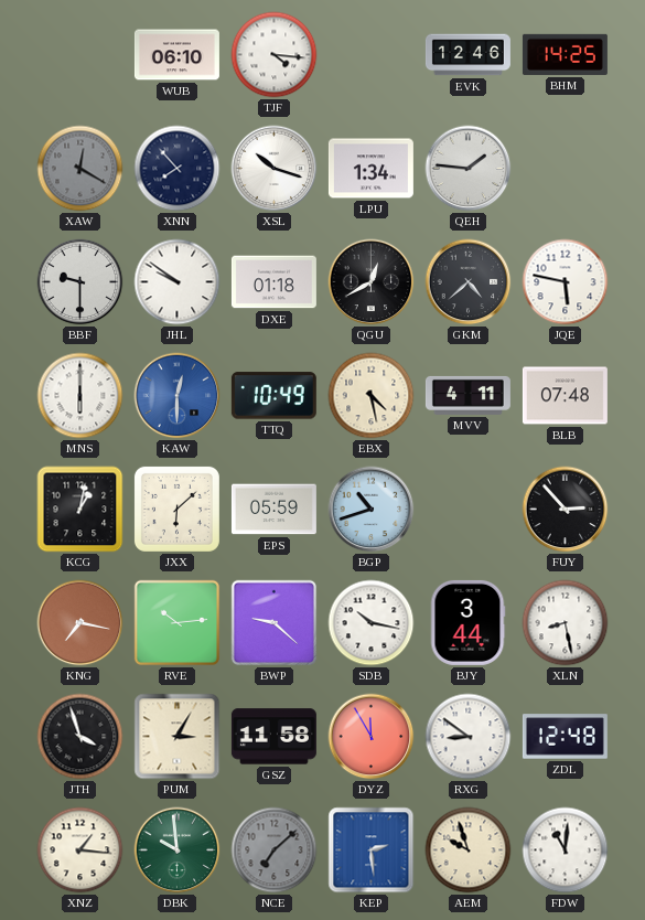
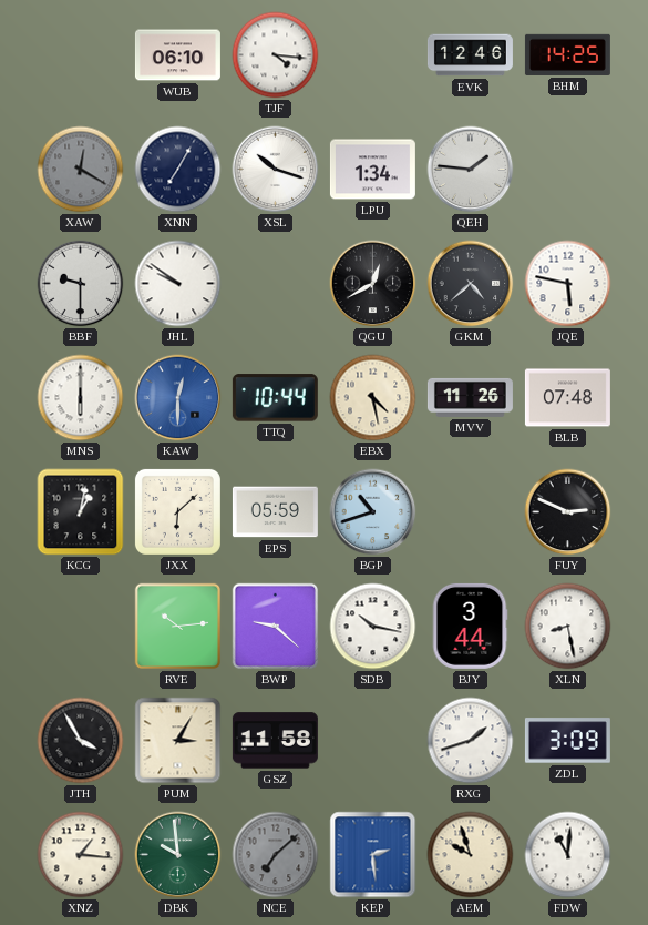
XNN: 7:53 -> 7:05 (178, 170)
DXE: 01:18 -> none (273, 282)
TTQ: 10:49 -> 10:44 (275, 398)
MVV: 4:11 -> 11:26 (470, 397)
FUY: 2:53 -> 2:49 (568, 512)
KNG: 7:17 -> none (80, 623)
JTH: 3:57 -> 3:55 (81, 741)
DYZ: 11:55 -> none (372, 737)
RXG: 8:51 -> 1:42 (471, 741)
ZDL: 12:48 -> 3:09 (567, 741)
